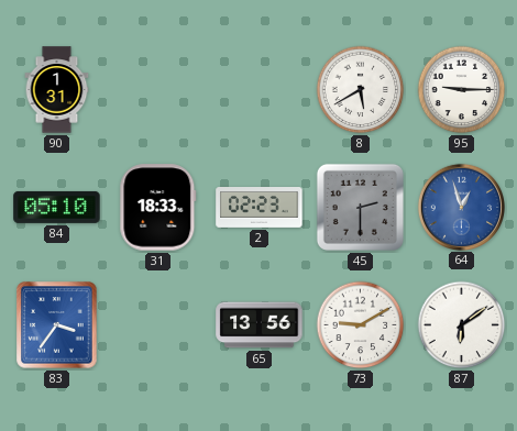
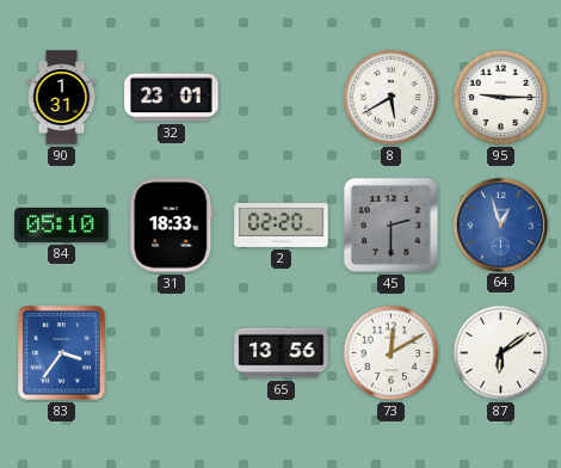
32: none -> 23:01 (172, 98)
2: 02:23 -> 02:20 (282, 226)
73: 9:10 -> 12:10 (392, 353)
